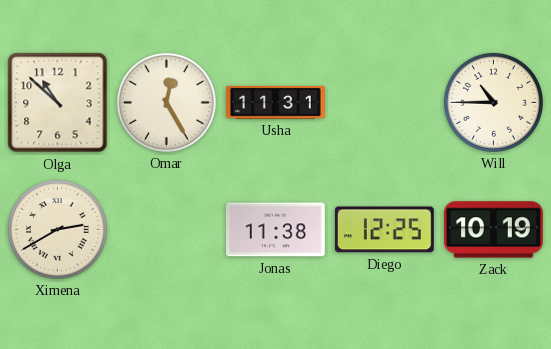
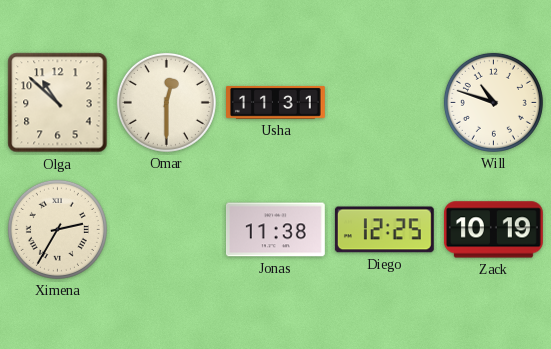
Omar: 12:25 -> 12:30 (166, 102)
Will: 10:45 -> 10:48 (493, 102)
Ximena: 2:40 -> 2:35 (57, 229)
